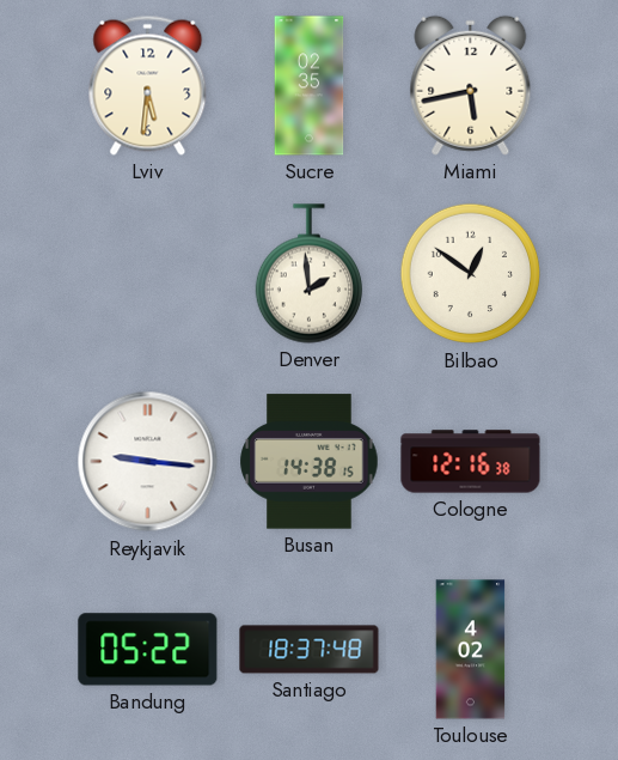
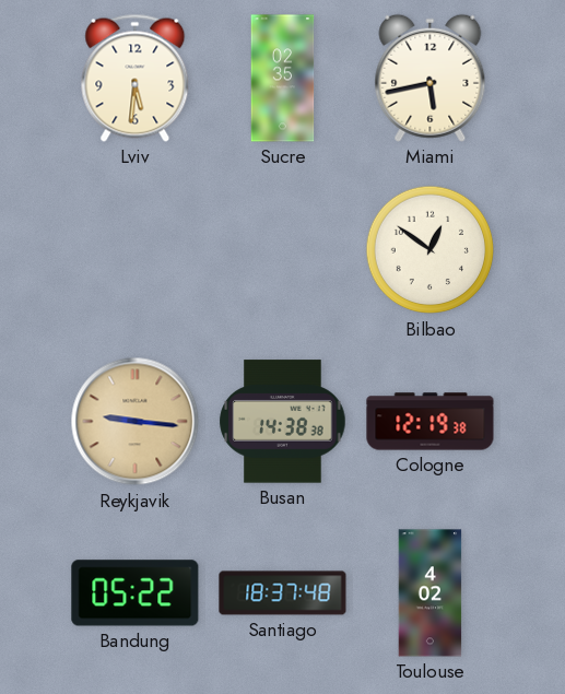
Denver: 1:59 -> none (308, 274)
Reykjavik dial: white -> champagne (136, 422)
Busan: 14:38:15 -> 14:38:38 (283, 422)
Cologne: 12:16 -> 12:19 (431, 422)
